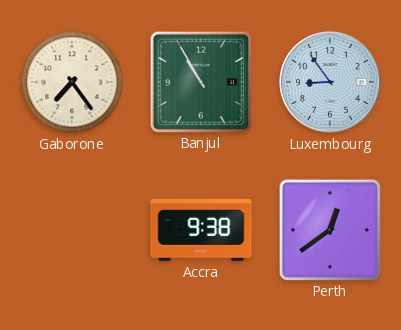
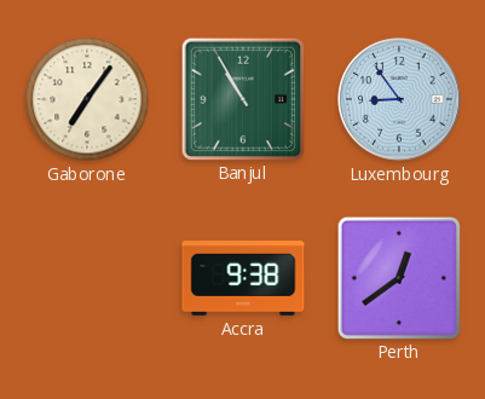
Gaborone: 7:24 -> 7:06 (87, 99)
